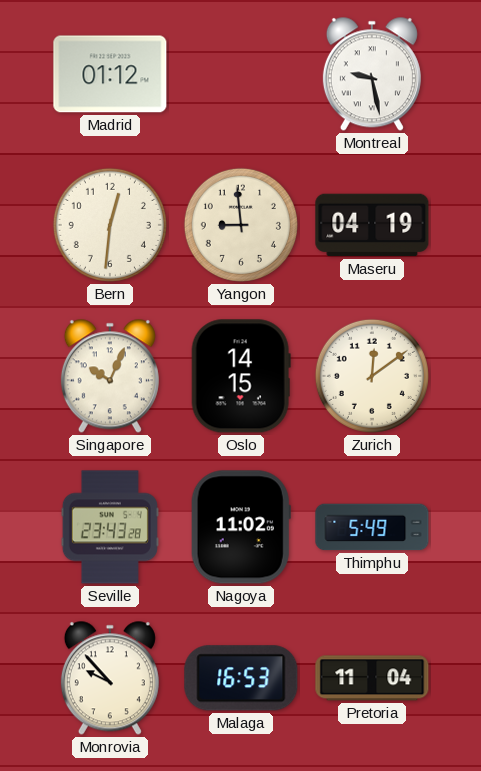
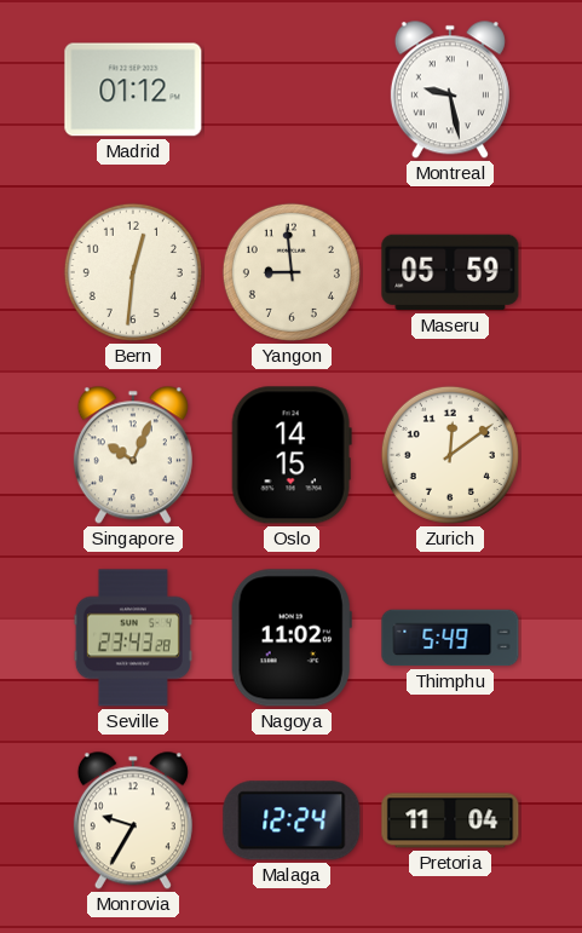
Maseru: 04:19 -> 05:59 (450, 272)
Monrovia: 9:53 -> 9:35 (133, 820)
Malaga: 16:53 -> 12:24 (292, 820)
